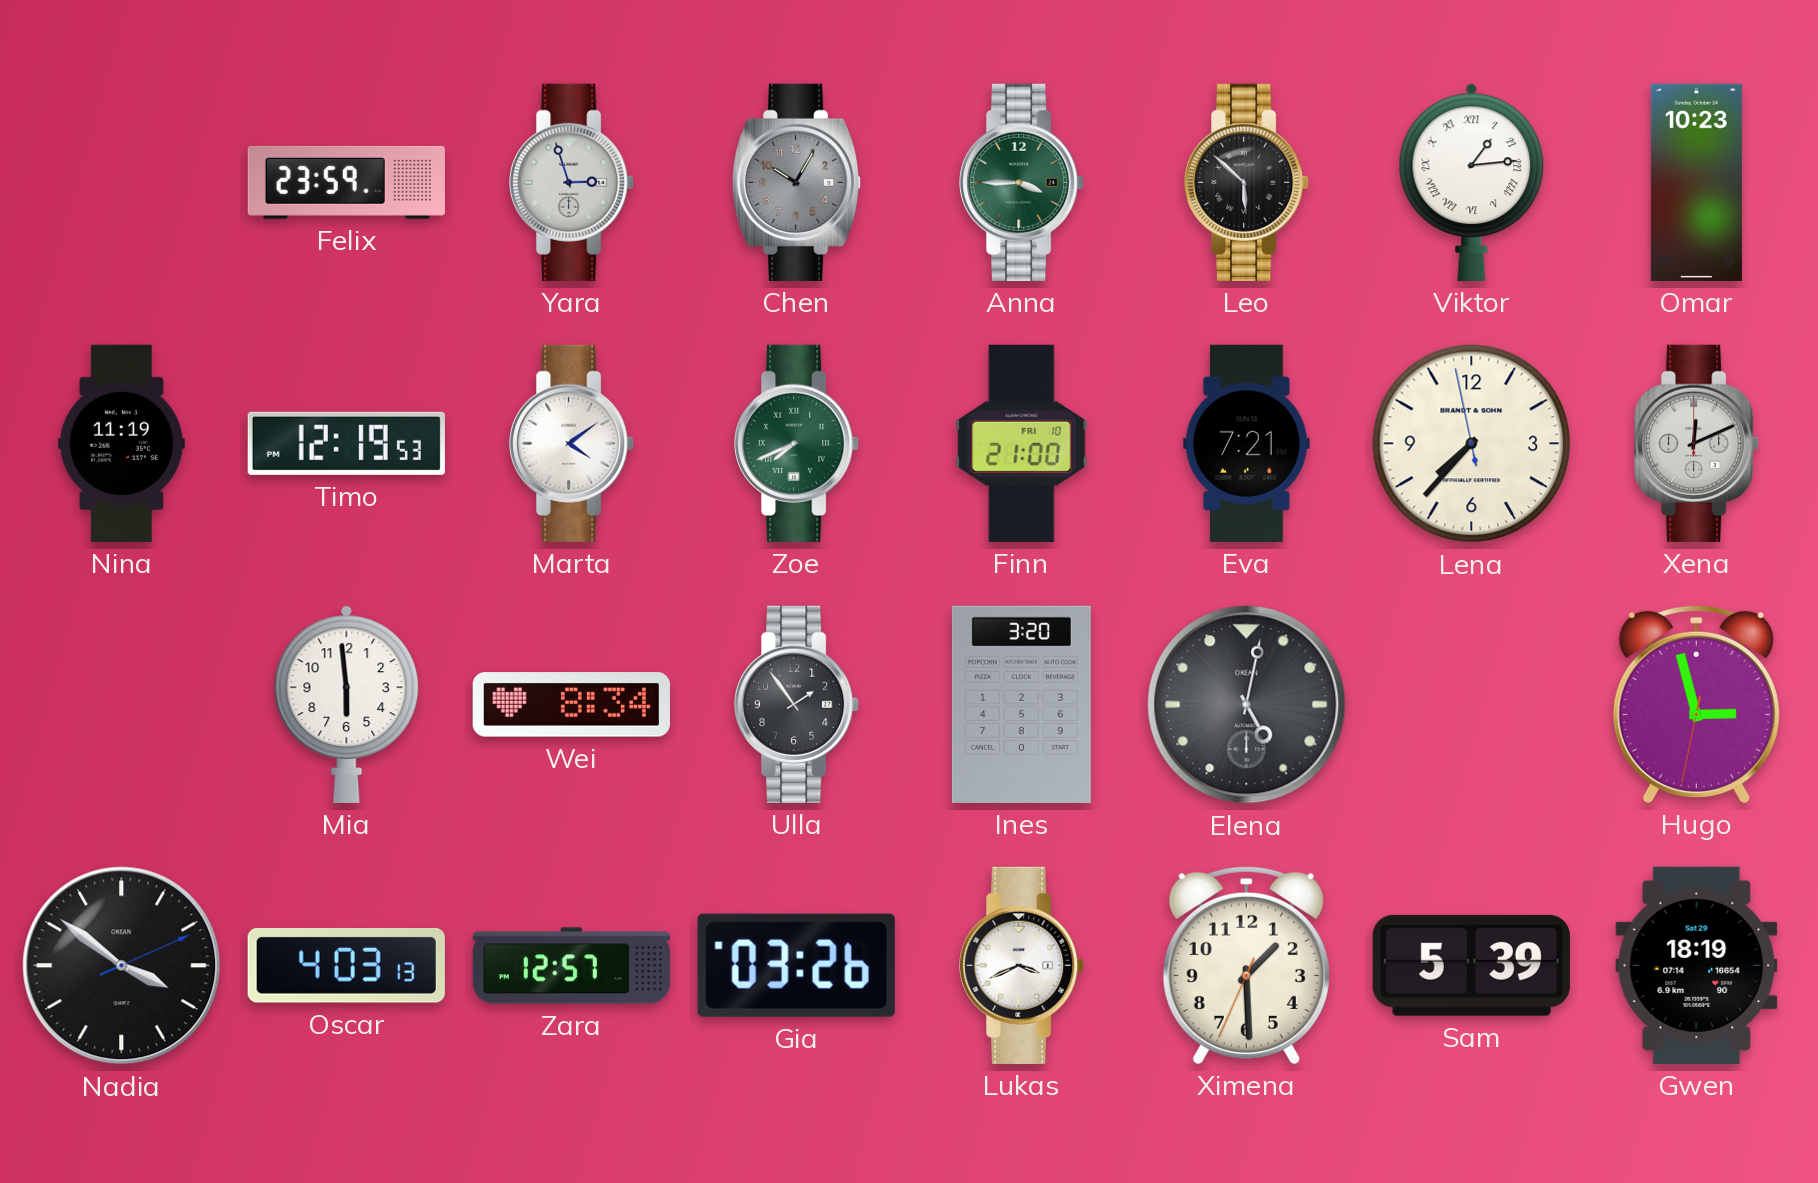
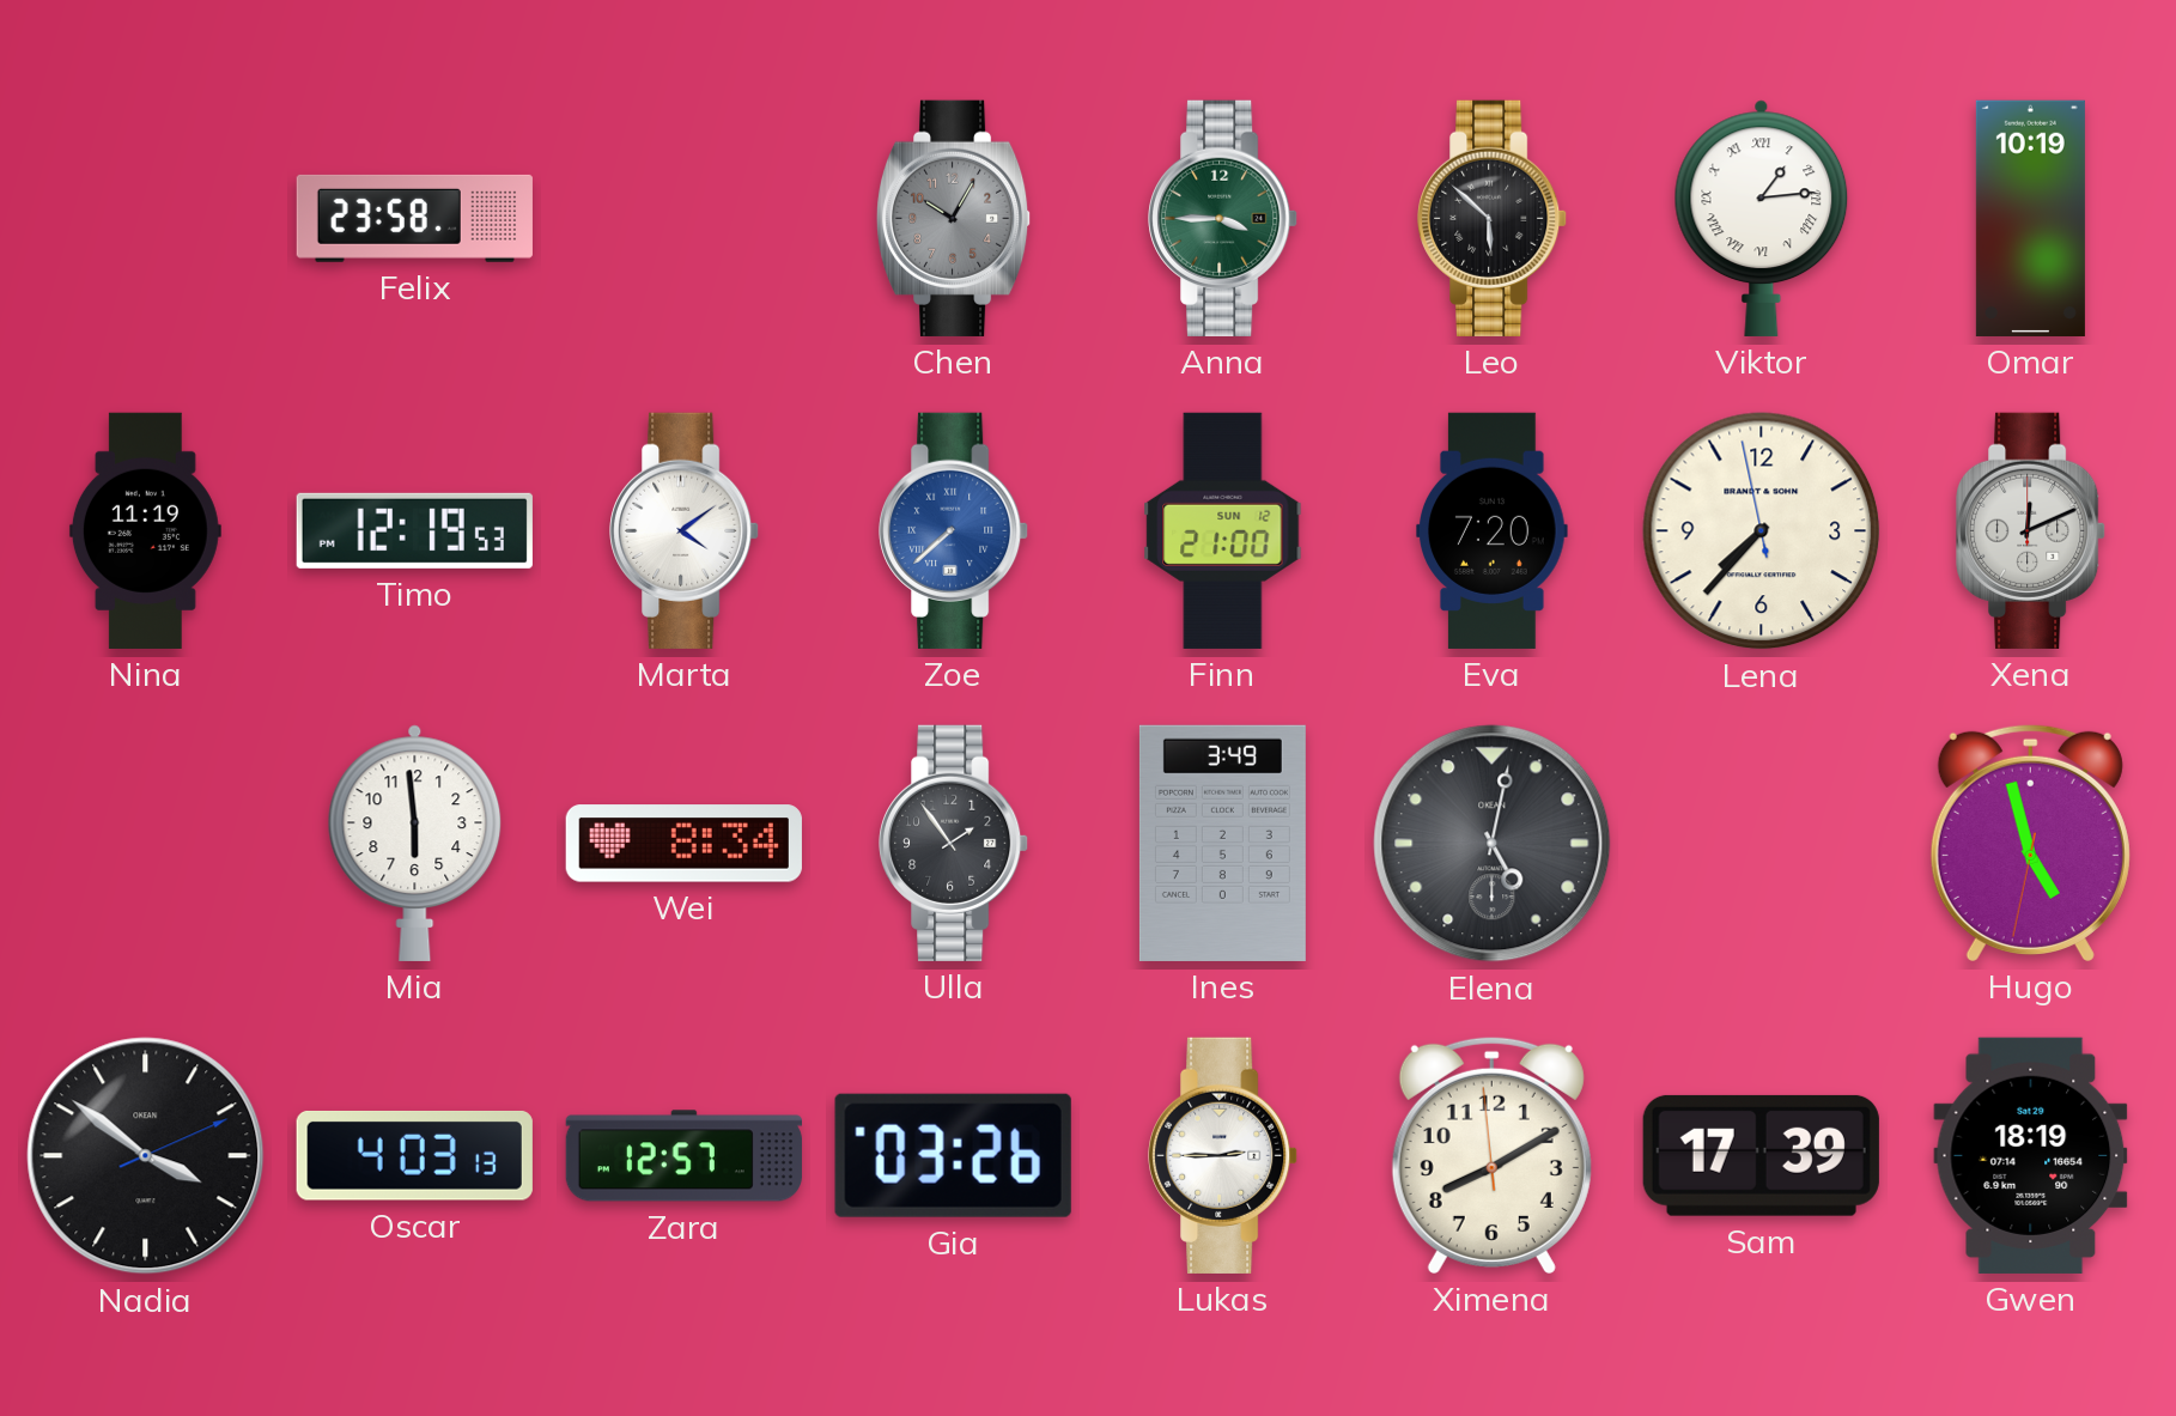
Felix: 23:59 -> 23:58 (414, 218)
Yara: 2:57 -> none (572, 182)
Omar: 10:23 -> 10:19 (2030, 218)
Zoe: 7:41 -> 7:38 (954, 530)
Zoe dial: green -> blue (954, 530)
Finn date: FRI 10 -> SUN 12 (1223, 530)
Eva: 7:21 -> 7:20 (1493, 530)
Ines: 3:20 -> 3:49 (1222, 843)
Hugo: 2:57 -> 4:57 (2030, 843)
Lukas: 3:41 -> 2:45 (1223, 1155)
Ximena: 1:29 -> 8:09 (1491, 1155)
Sam: 5:39 -> 17:39 (1761, 1155)
